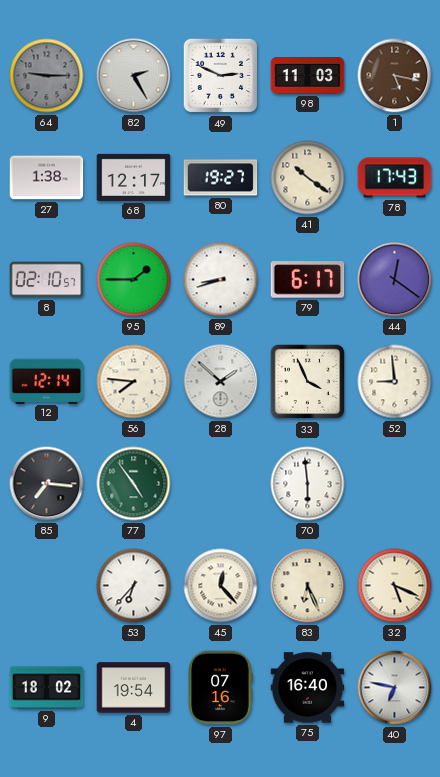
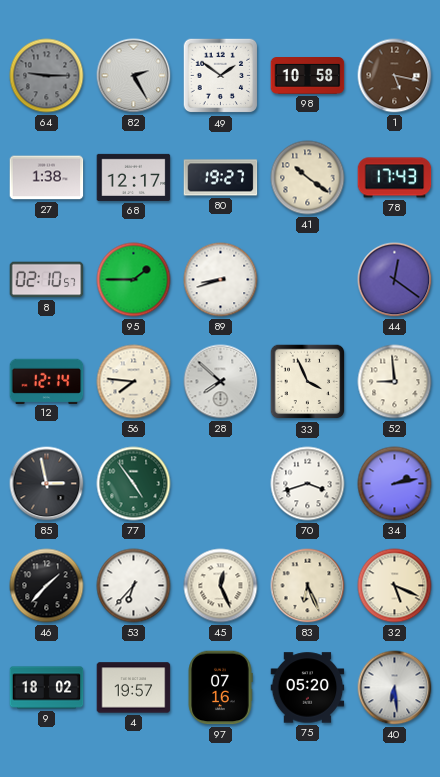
49: 2:49 -> 1:51 (221, 76)
98: 11:03 -> 10:58 (308, 76)
79: 6:17 -> none (308, 280)
28: 1:52 -> 7:52 (221, 382)
85: 7:16 -> 2:58 (47, 484)
70: 5:59 -> 3:42 (308, 484)
34: none -> 2:13 (395, 484)
46: none -> 1:37 (47, 586)
45: 12:23 -> 12:26 (221, 586)
4: 19:54 -> 19:57 (134, 688)
75: 16:40 -> 05:20 (308, 688)
40: 6:47 -> 6:29 (395, 688)
